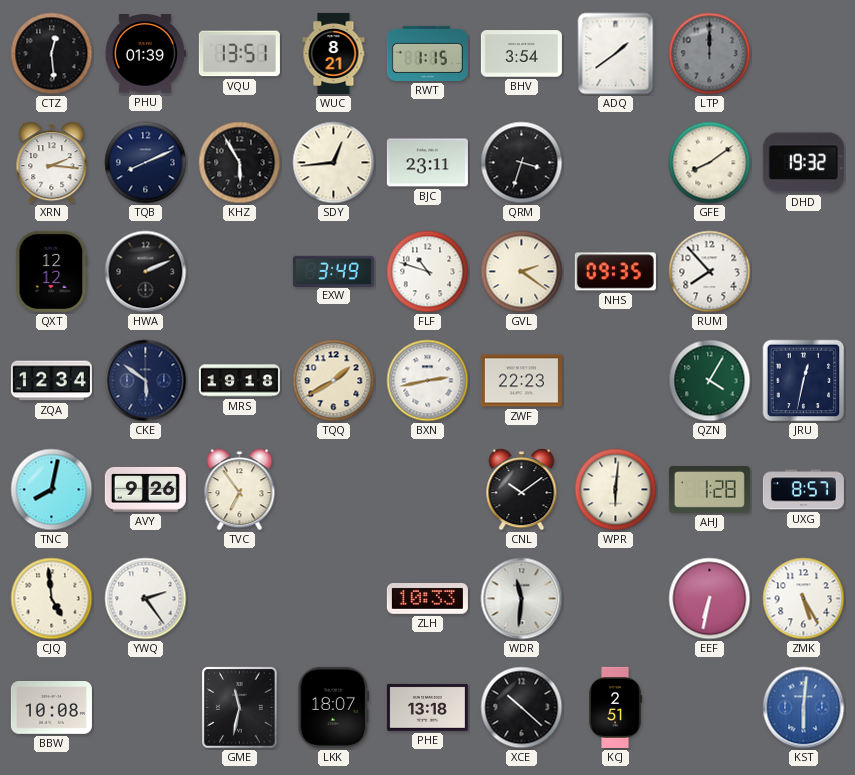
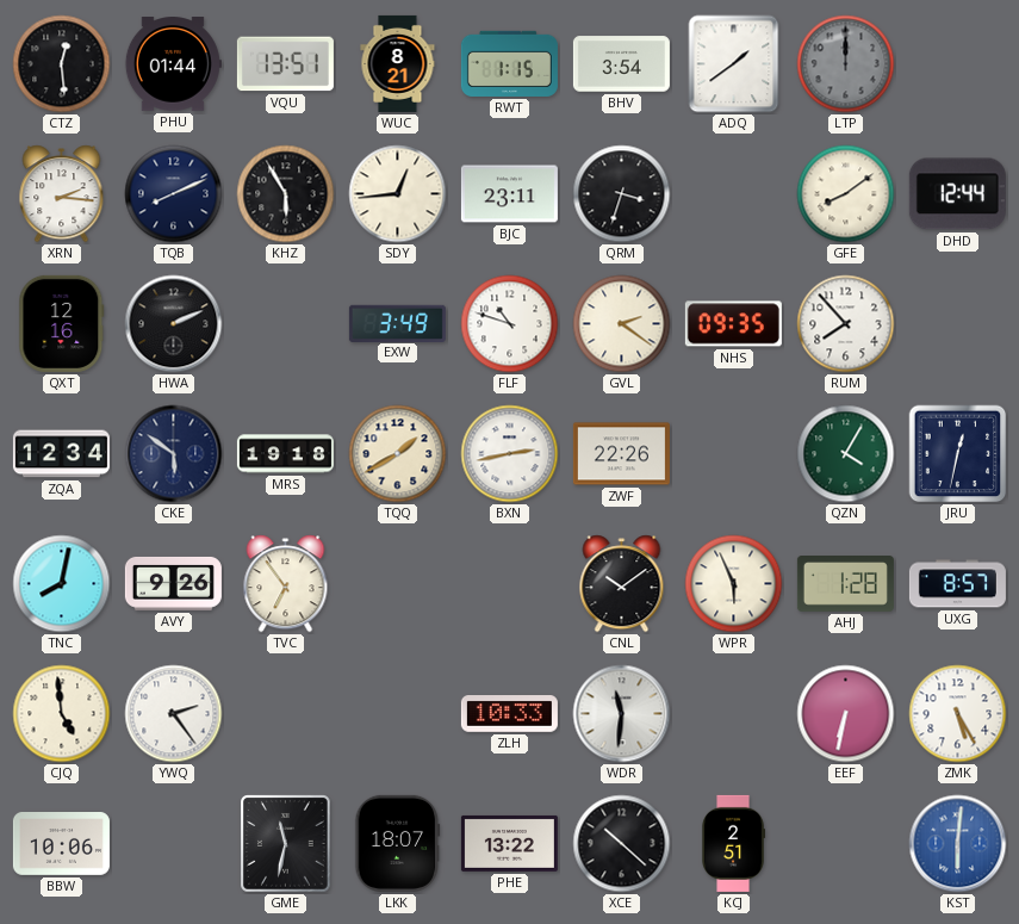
PHU: 01:39 -> 01:44 (173, 64)
DHD: 19:32 -> 12:44 (957, 194)
QXT: 12:12 -> 12:16 (62, 323)
ZWF: 22:23 -> 22:26 (621, 454)
WPR: 6:01 -> 5:56 (734, 584)
BBW: 10:08 -> 10:06 (61, 844)
PHE: 13:18 -> 13:22 (509, 843)
